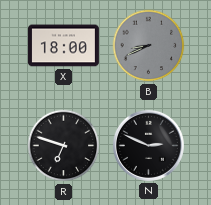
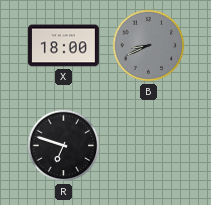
N: 2:49 -> none (148, 145)
